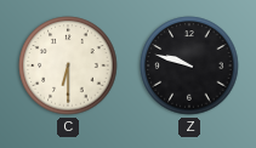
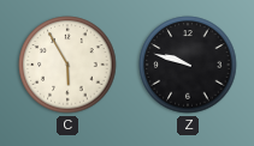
C: 6:30 -> 5:55 (67, 65)
